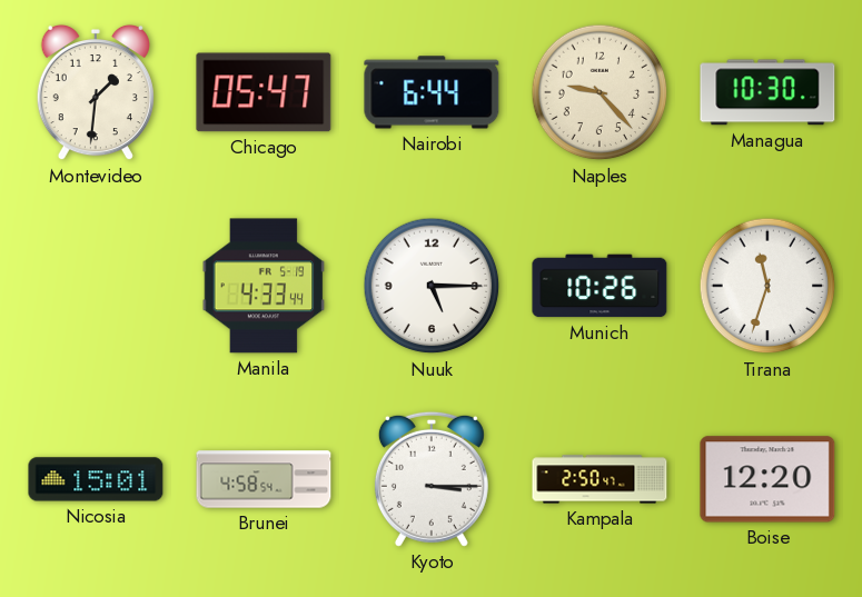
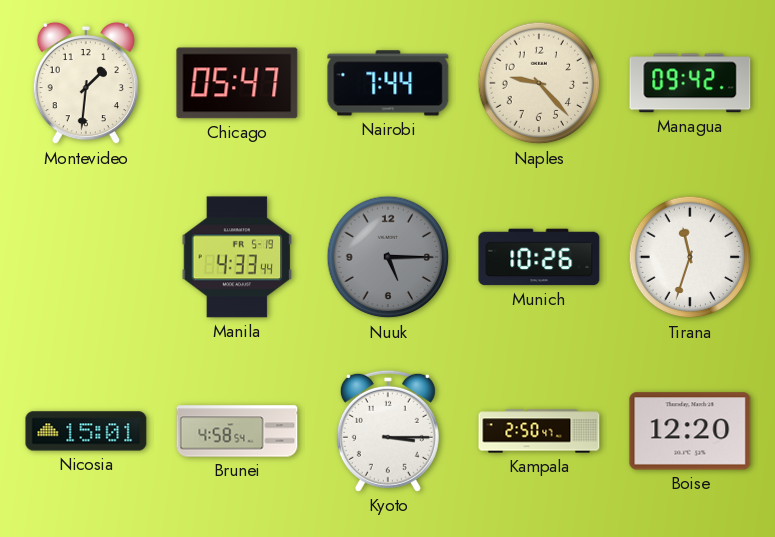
Nairobi: 6:44 -> 7:44 (388, 83)
Managua: 10:30 -> 09:42 (690, 83)
Nuuk dial: white -> grey (388, 257)
